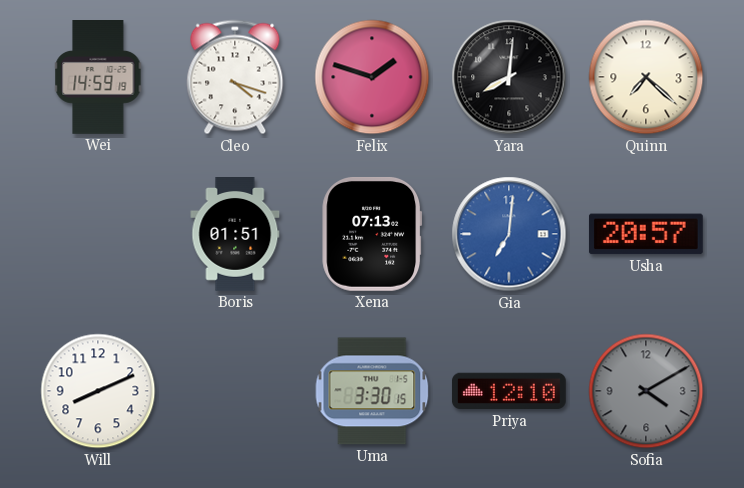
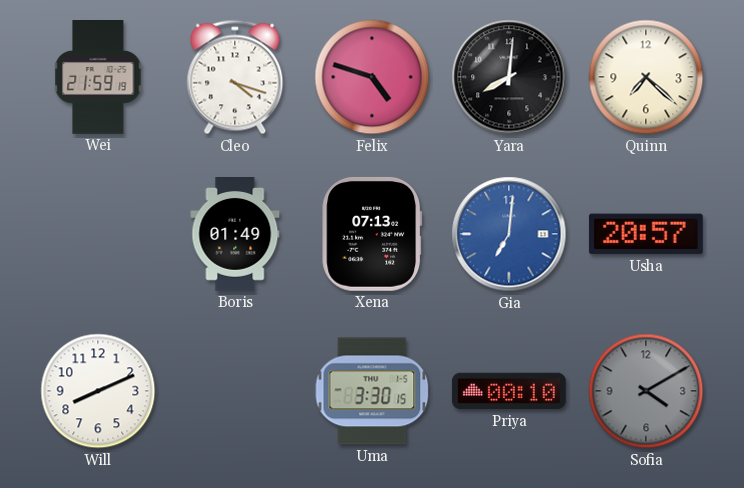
Wei: 14:59 -> 21:59 (98, 78)
Felix: 1:48 -> 4:48 (372, 77)
Boris: 01:51 -> 01:49 (235, 235)
Priya: 12:10 -> 00:10 (509, 391)
